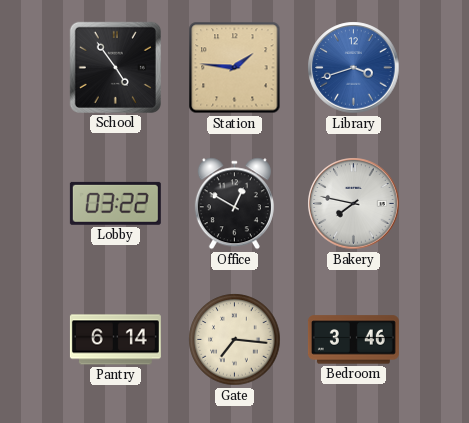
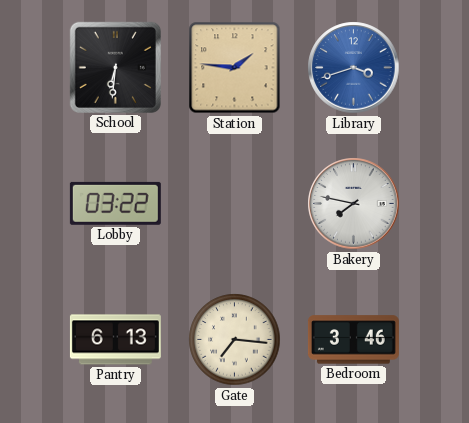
School: 4:54 -> 6:31 (115, 67)
Office: 12:50 -> none (234, 204)
Pantry: 6:14 -> 6:13 (115, 340)
